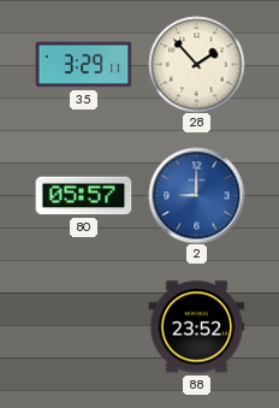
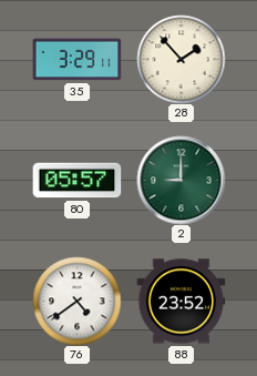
2 dial: blue -> green (181, 180)
76: none -> 4:39 (76, 301)
